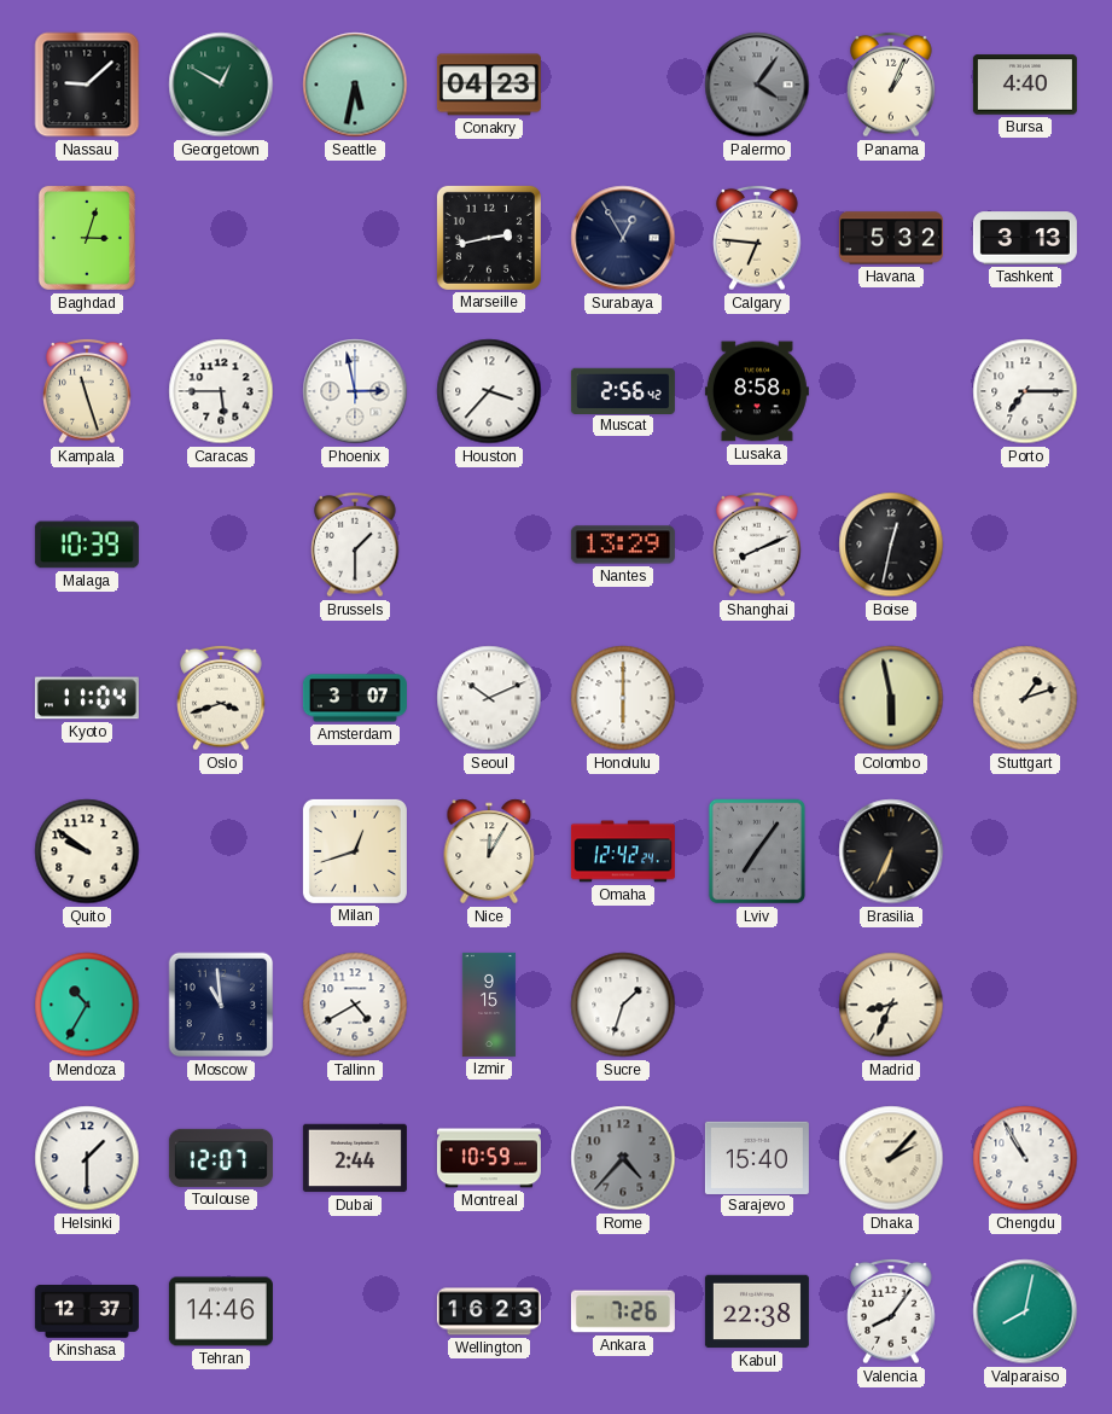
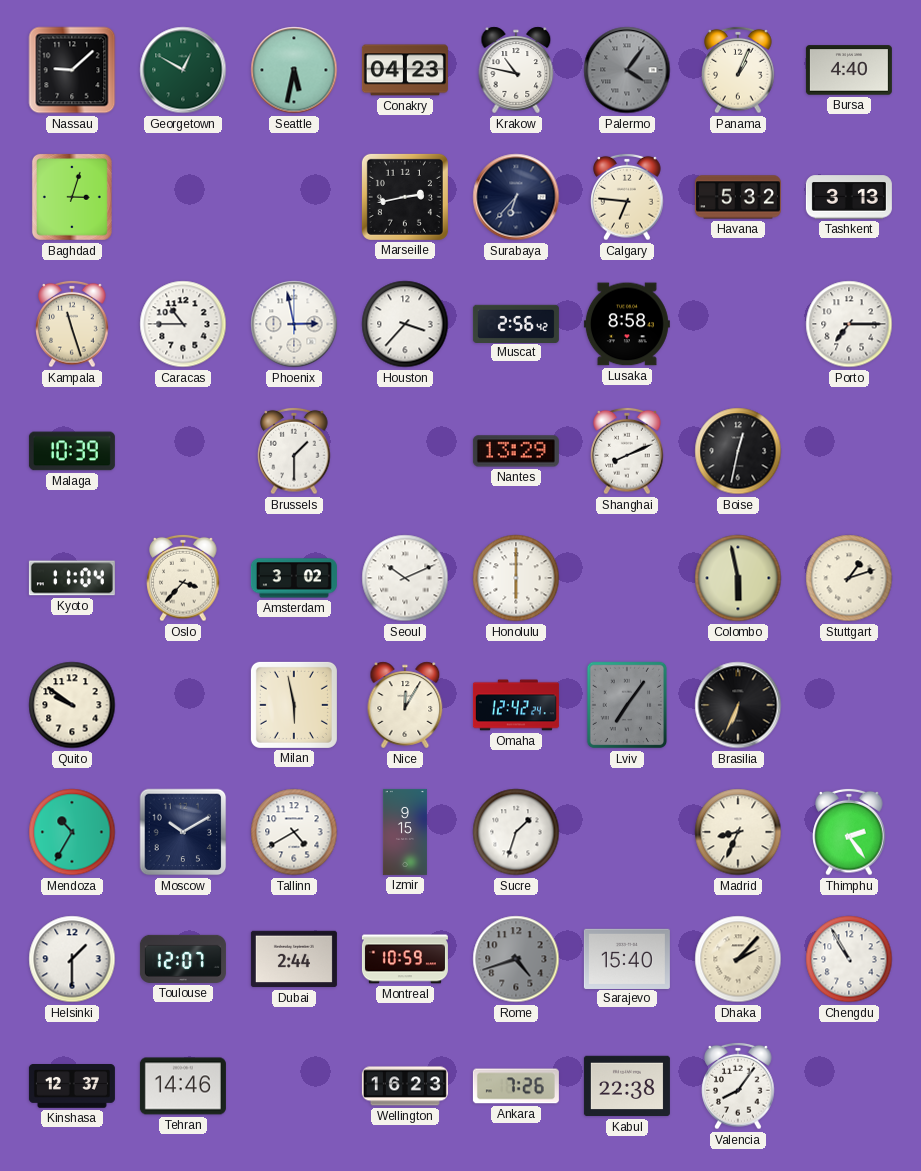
Krakow: none -> 10:47 (516, 70)
Surabaya: 12:55 -> 6:37 (516, 197)
Caracas: 5:45 -> 10:45 (183, 324)
Oslo: 3:42 -> 3:37 (183, 578)
Amsterdam: 3:07 -> 3:02 (294, 578)
Milan: 12:42 -> 5:58 (294, 705)
Moscow: 10:59 -> 10:10 (183, 832)
Thimphu: none -> 2:24 (849, 832)
Rome: 4:37 -> 4:42 (516, 959)
Valparaiso: 8:02 -> none (1025, 1311)
